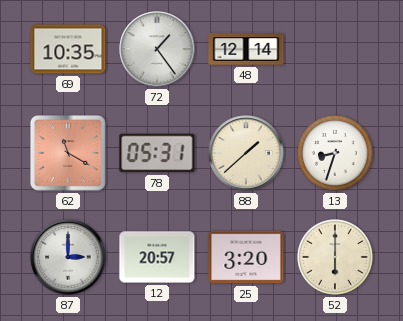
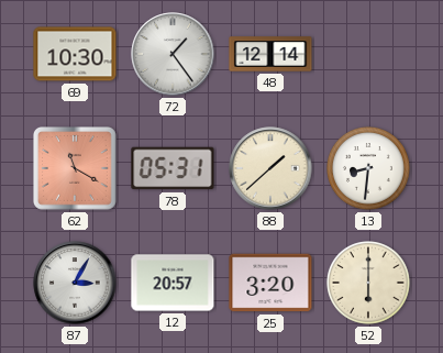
69: 10:35 -> 10:30 (75, 54)
13: 8:33 -> 8:31 (369, 169)
87: 3:00 -> 3:05 (75, 283)
